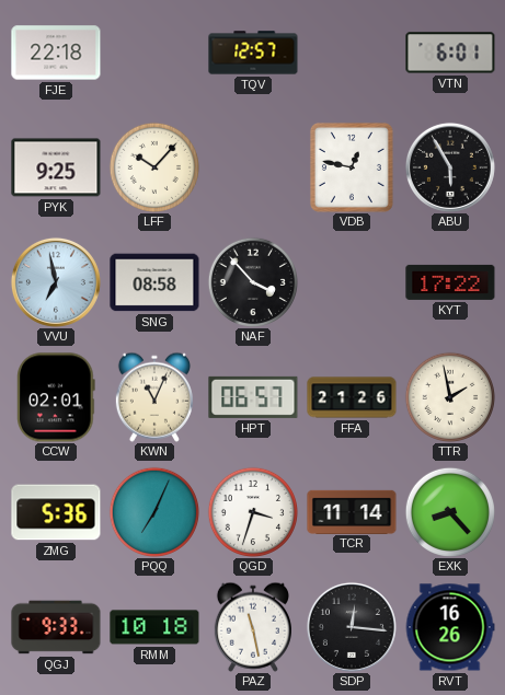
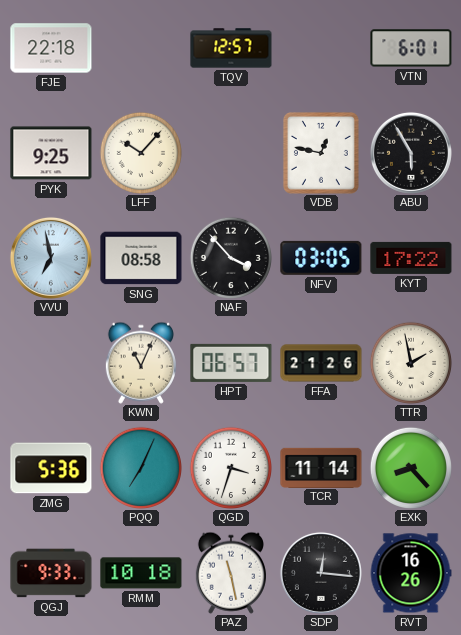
NFV: none -> 03:05 (321, 258)
CCW: 02:01 -> none (57, 397)
